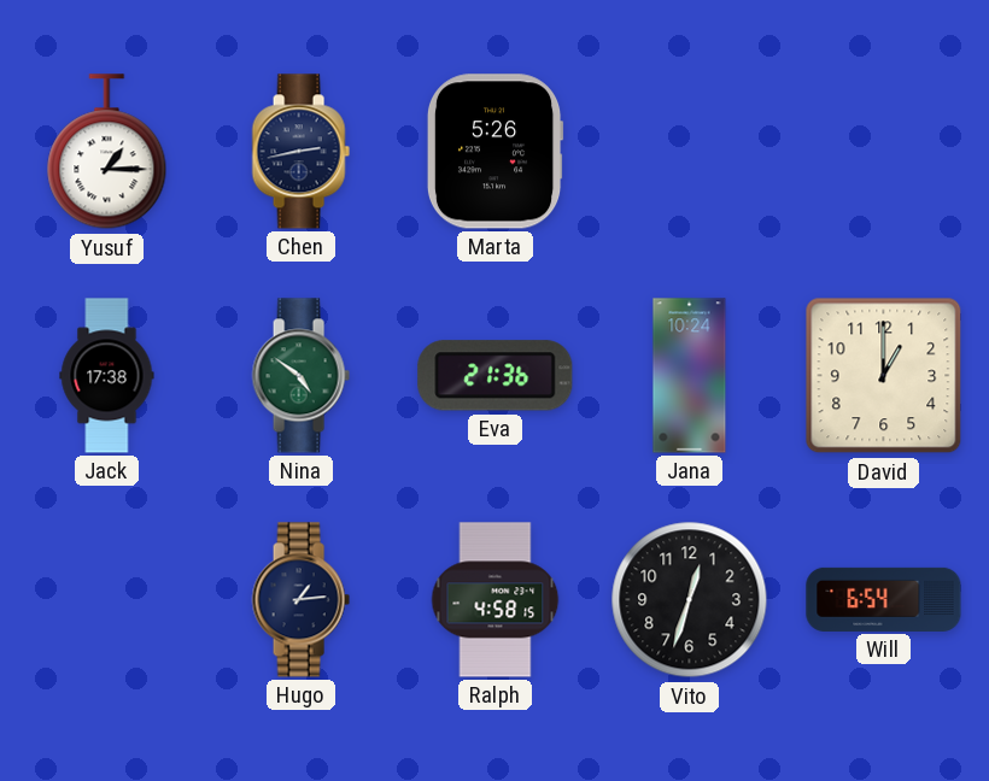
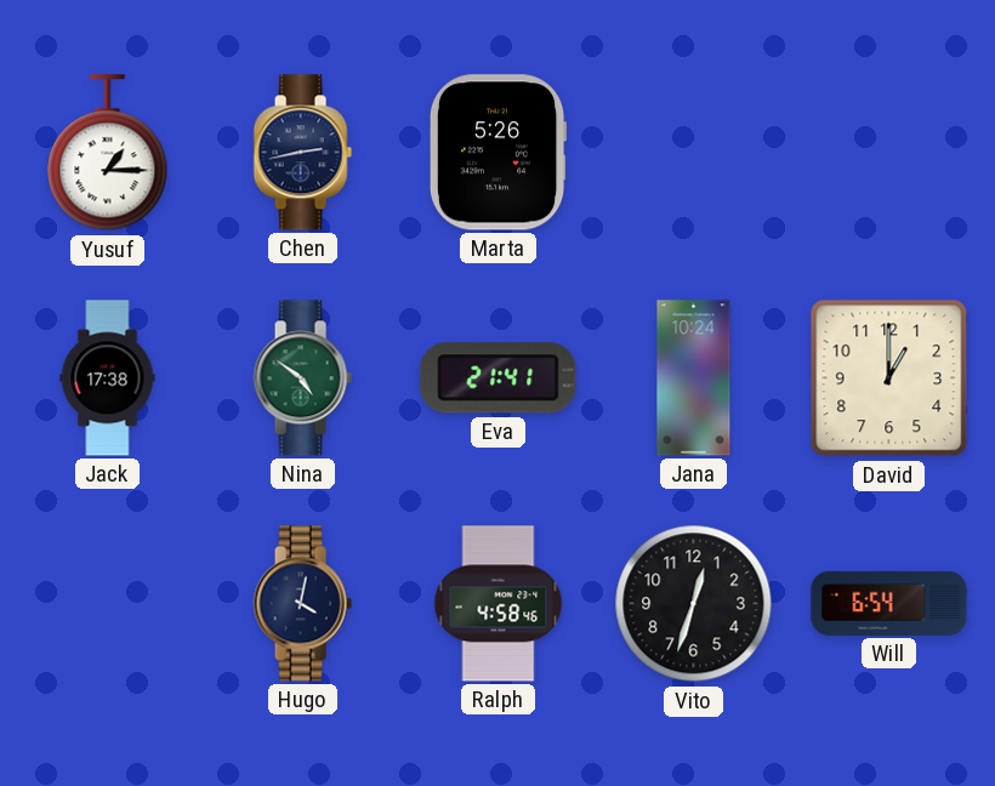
Eva: 21:36 -> 21:41 (499, 378)
Hugo: 1:14 -> 4:02 (302, 604)
Ralph: 4:58:15 -> 4:58:46 (499, 604)
